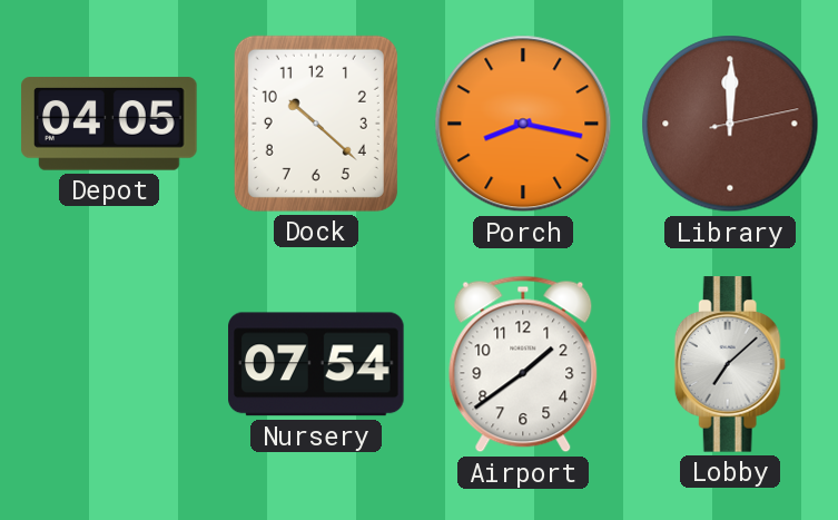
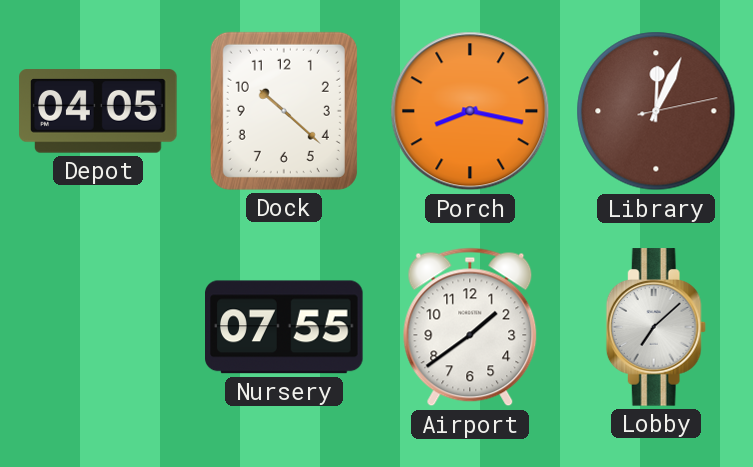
Library: 12:00 -> 12:04 (656, 111)
Nursery: 07:54 -> 07:55 (284, 327)
